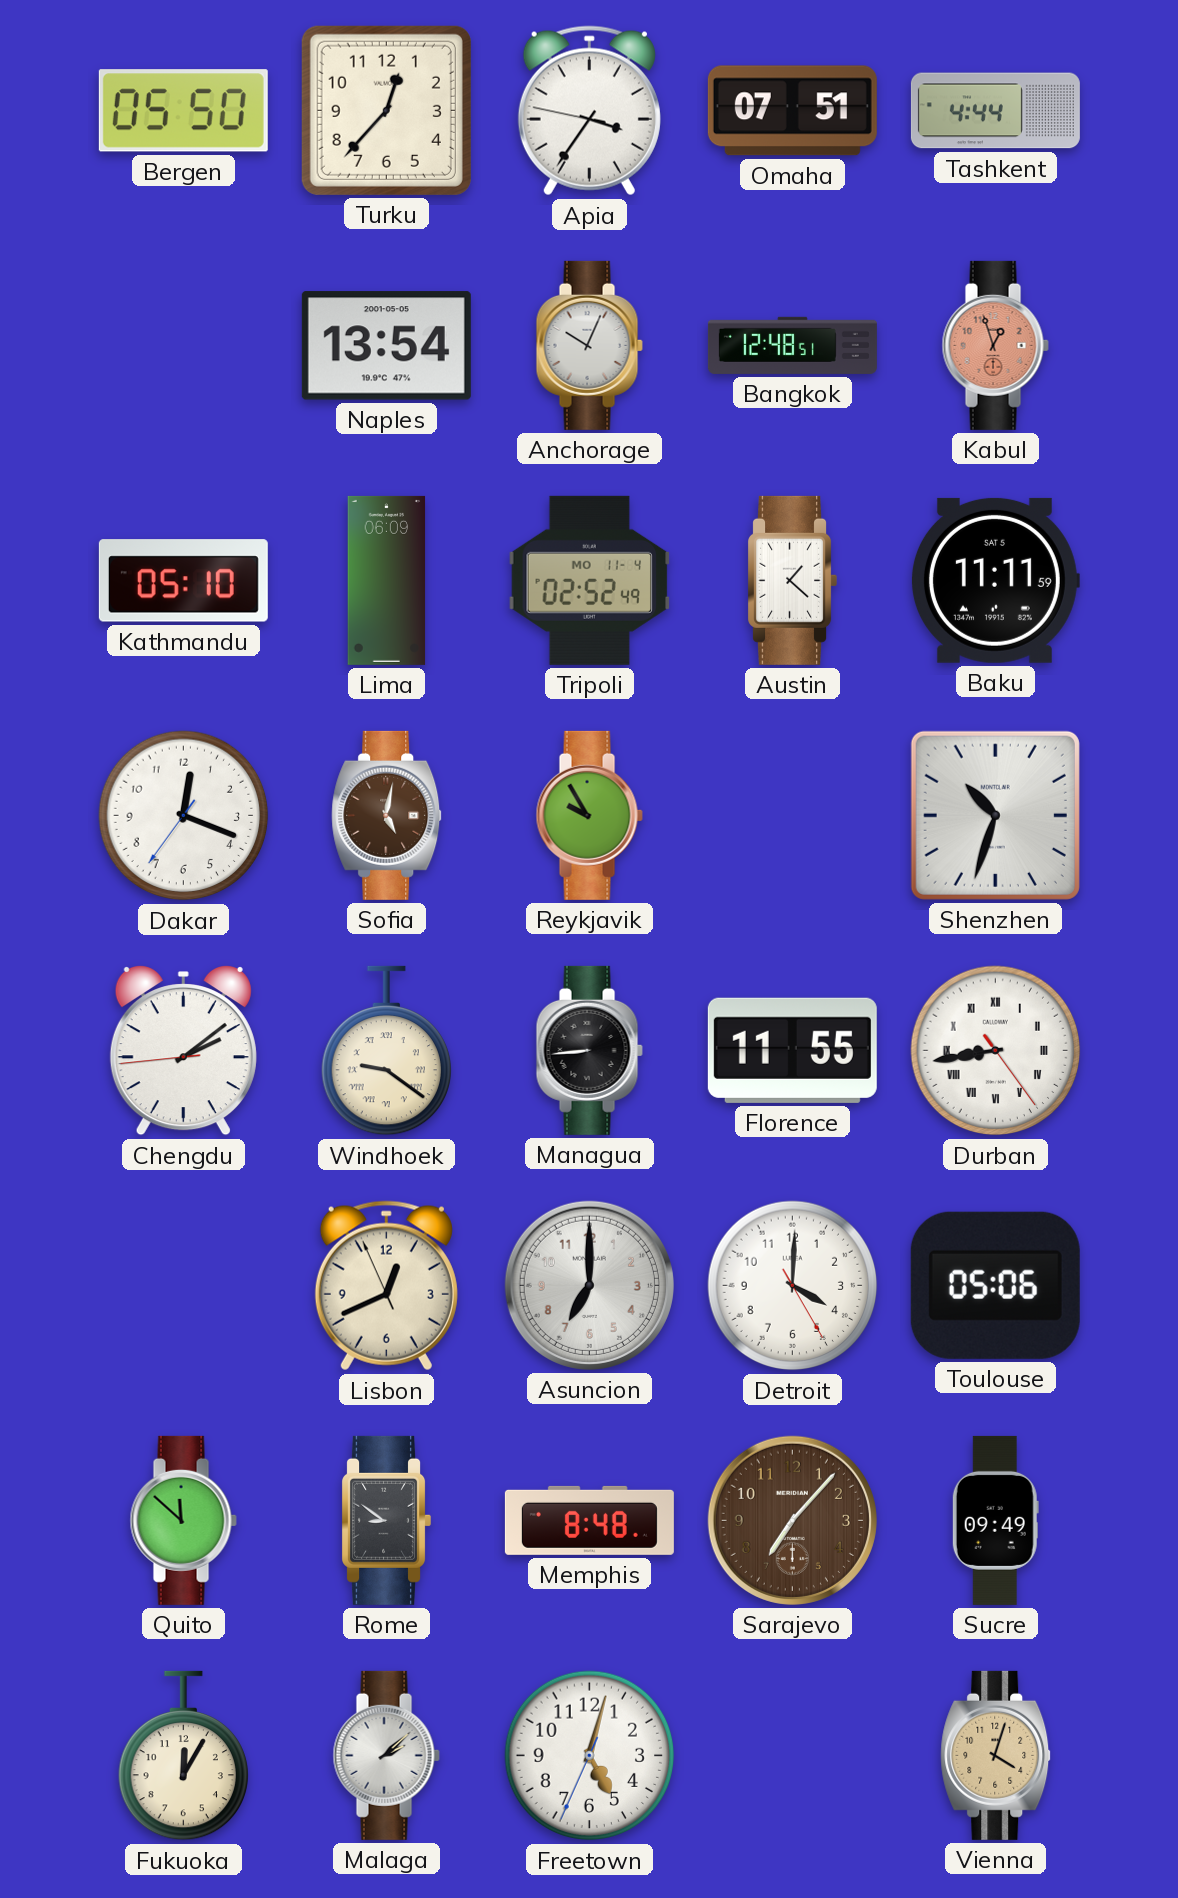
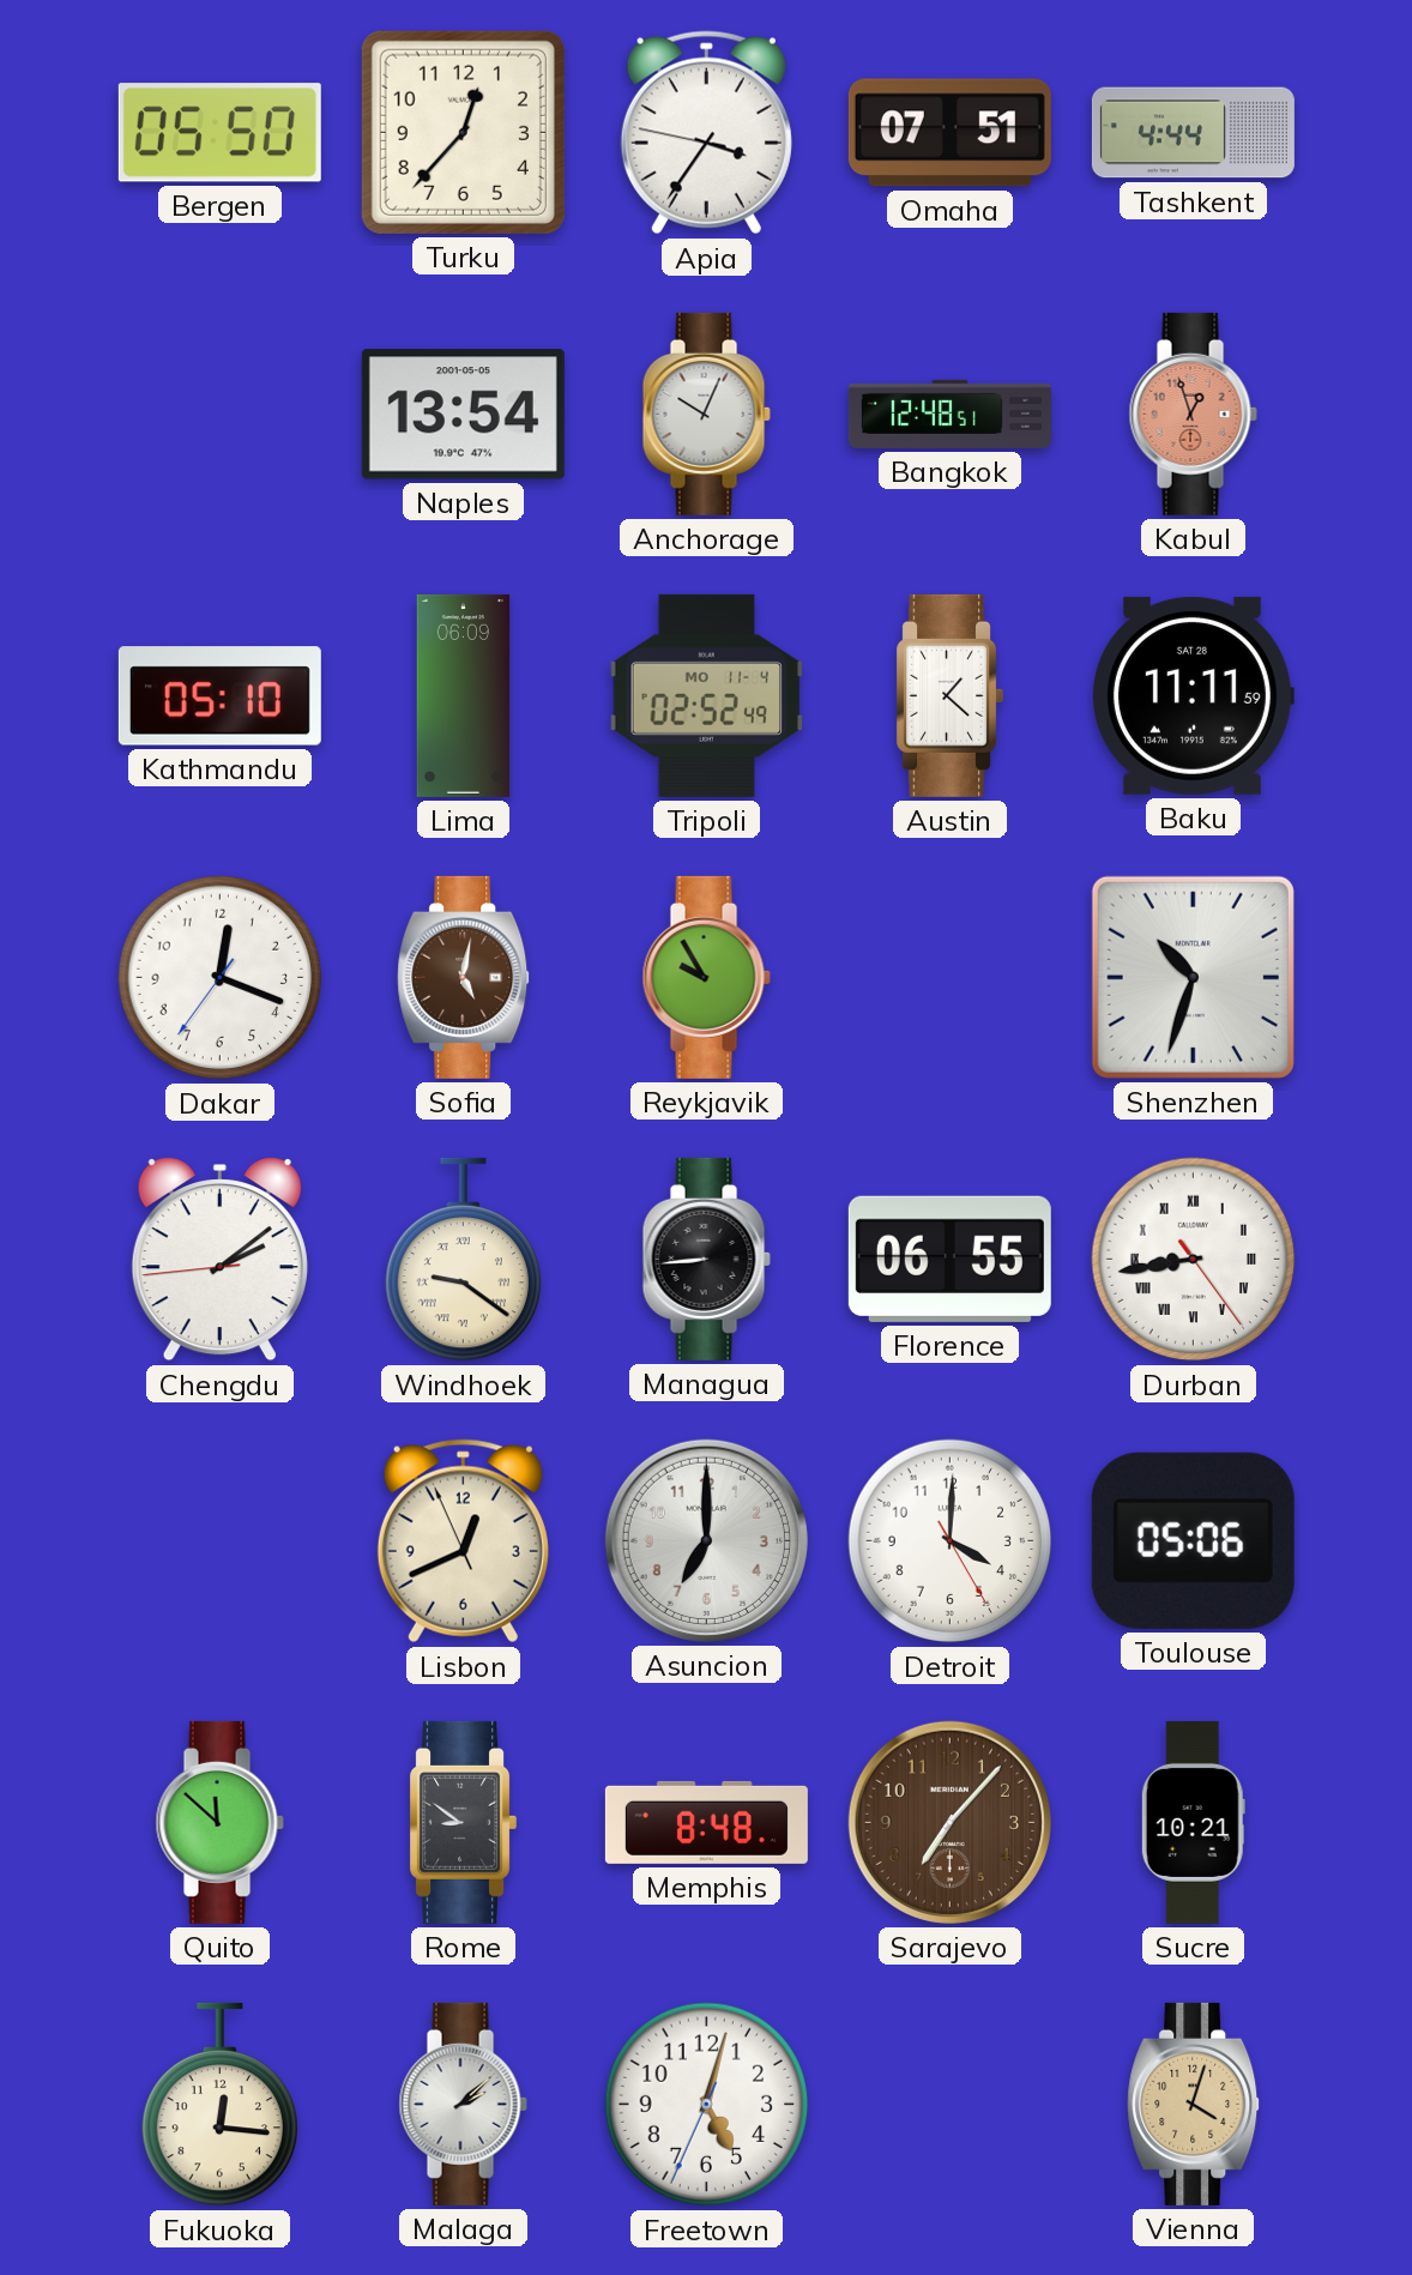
Baku date: SAT 5 -> SAT 28 (1193, 695)
Florence: 11:55 -> 06:55 (949, 1259)
Sucre: 09:49 -> 10:21 (1193, 1822)
Fukuoka: 12:05 -> 12:16 (219, 2105)
